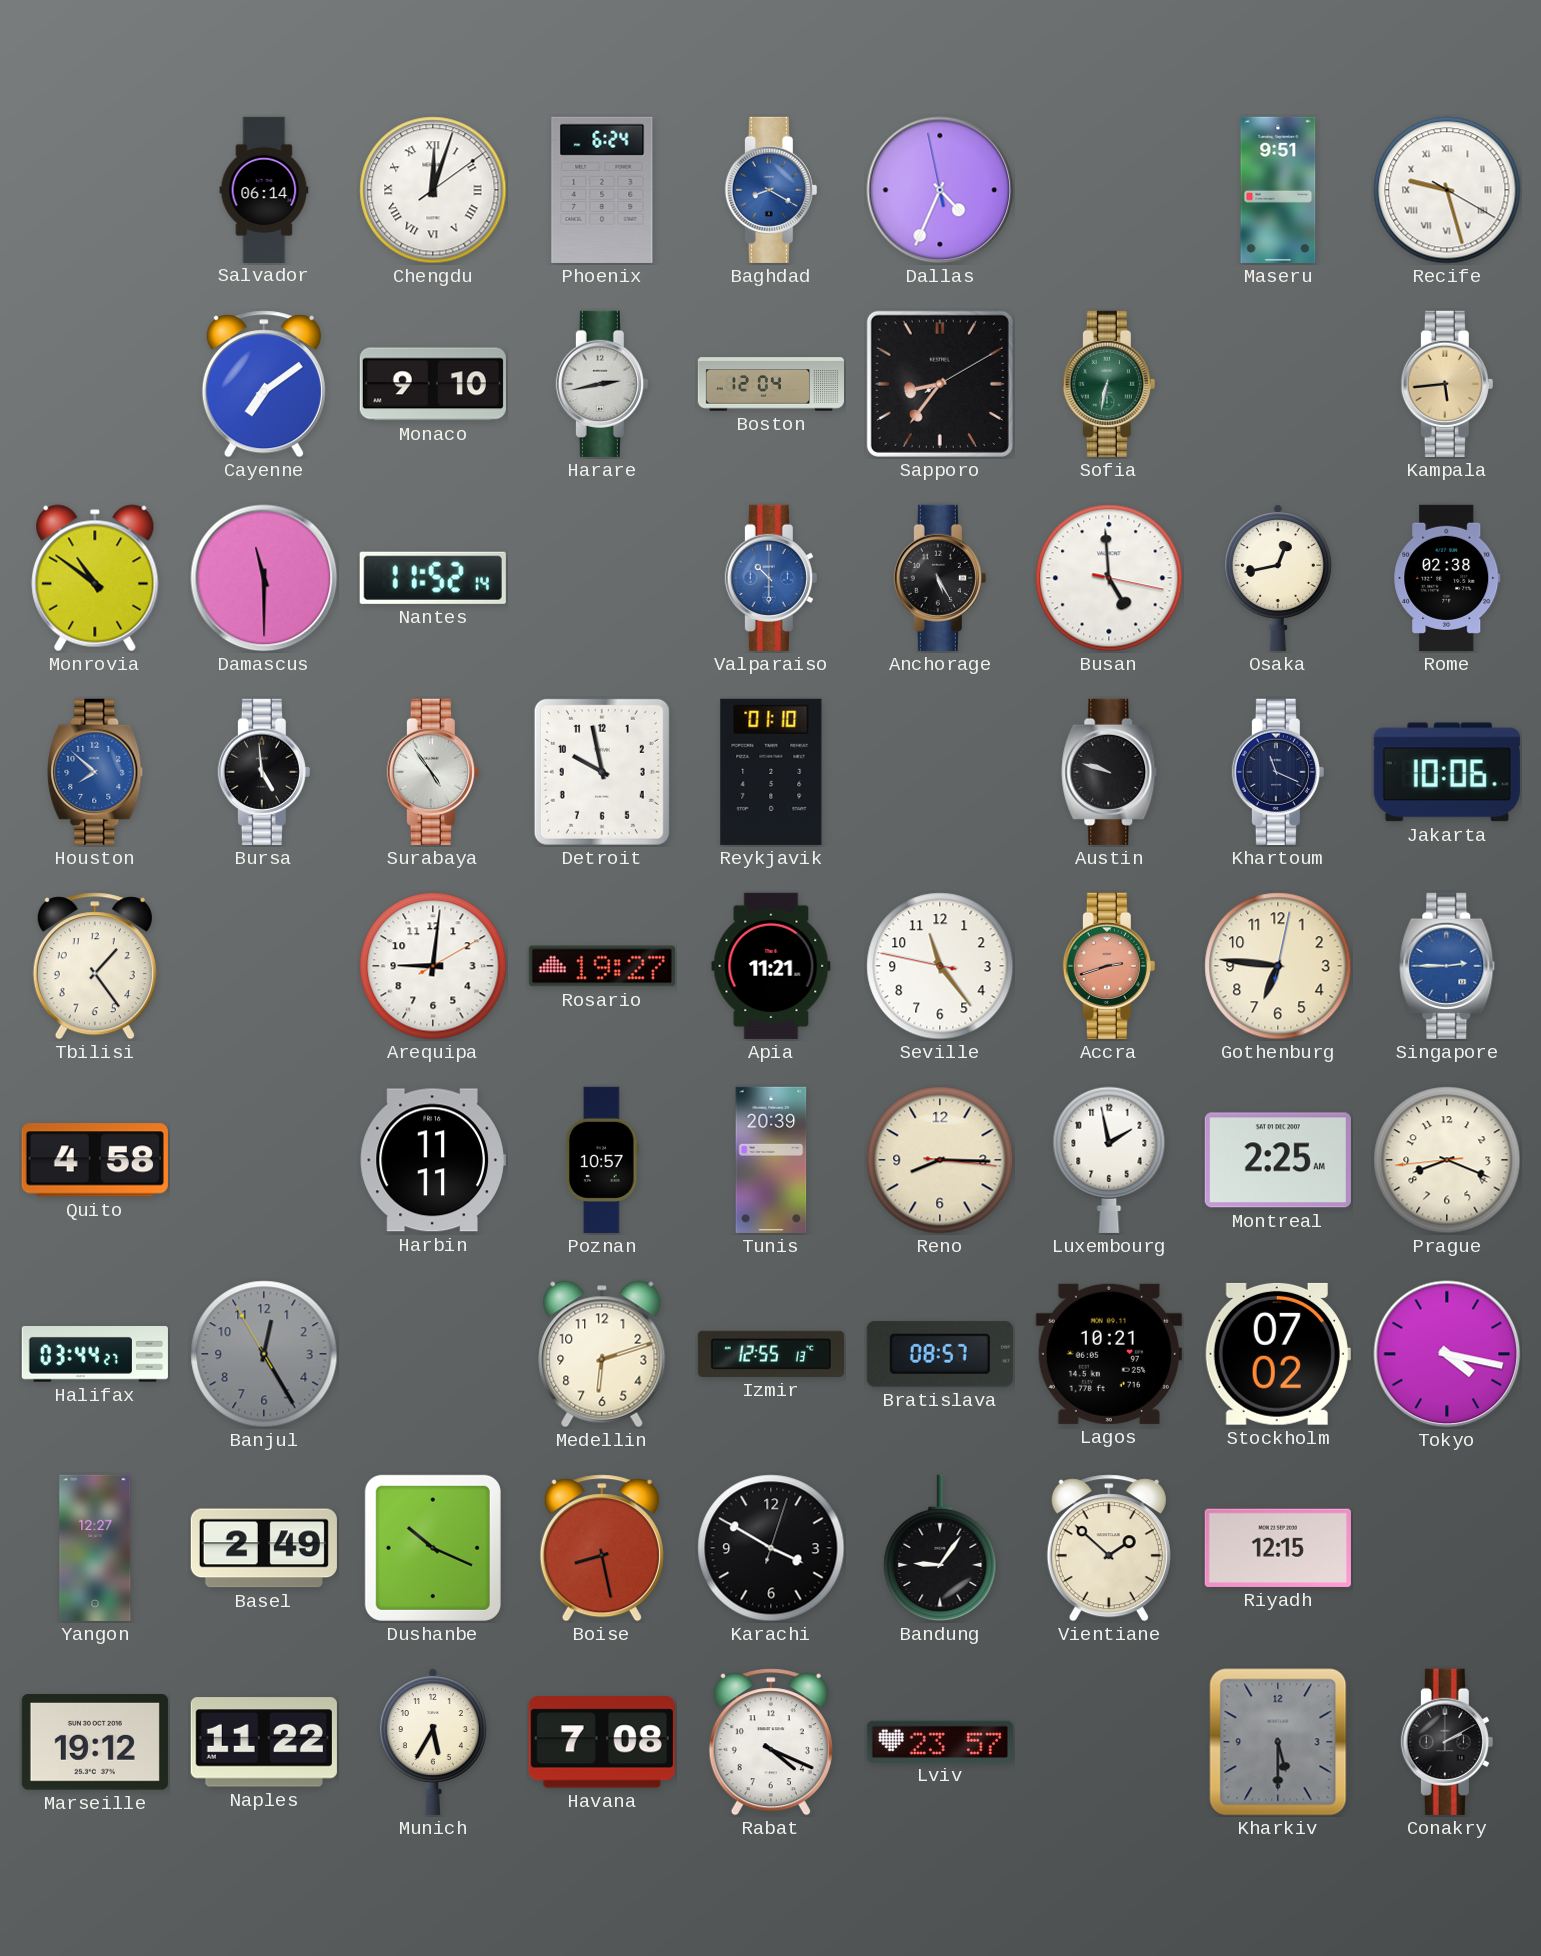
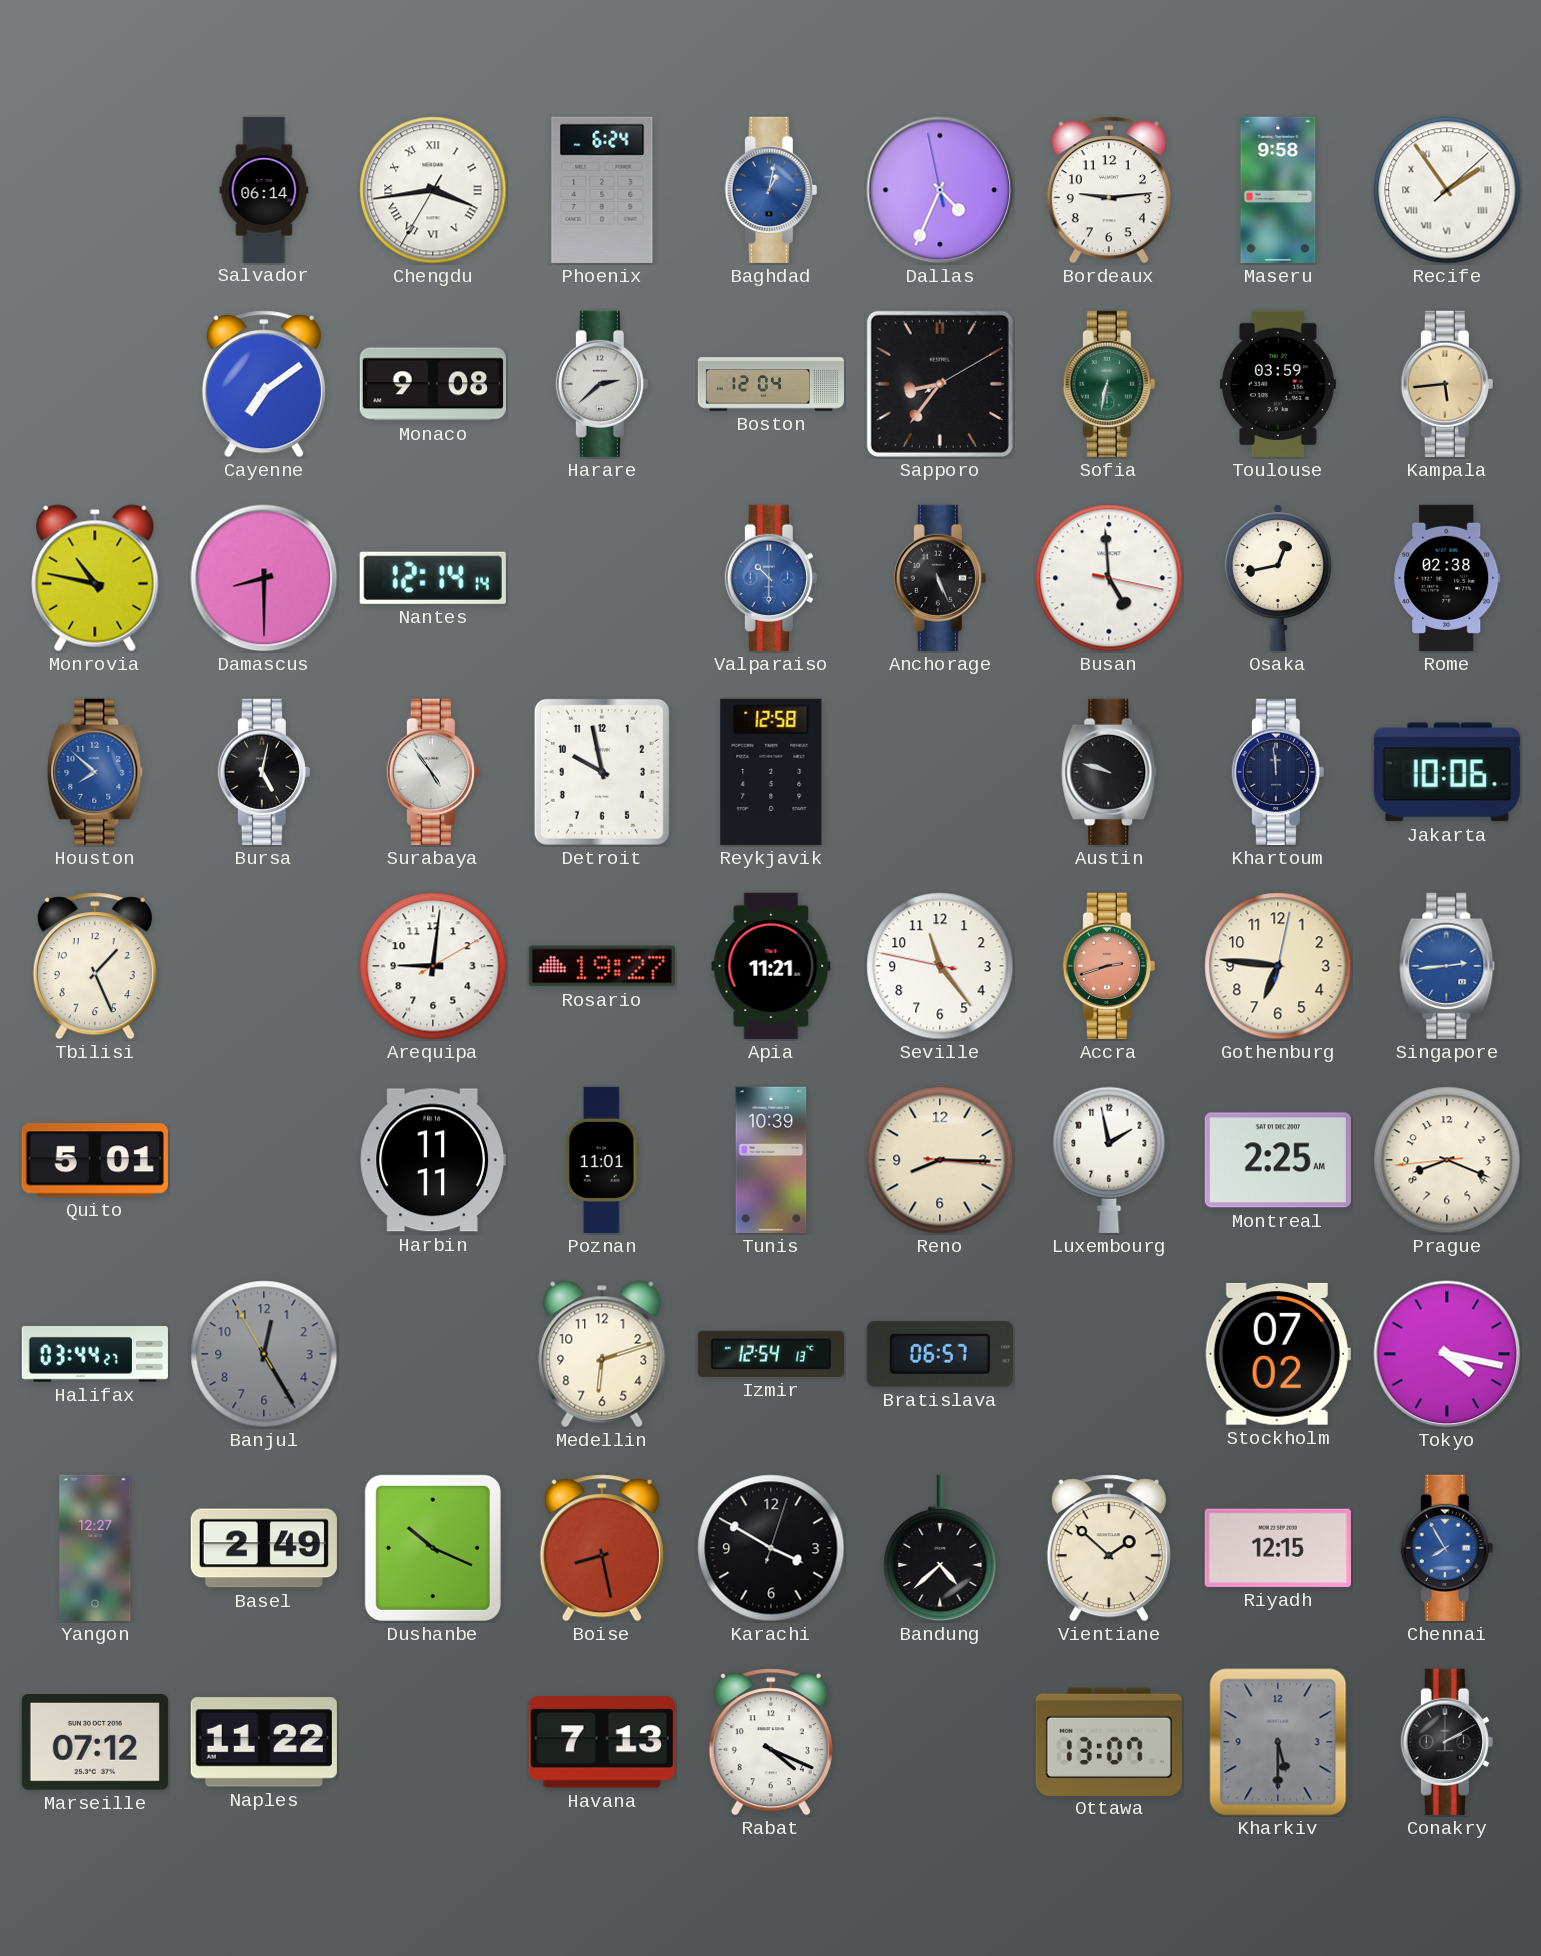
Chengdu: 12:03 -> 3:43 (433, 190)
Baghdad: 8:20 -> 1:02 (771, 190)
Bordeaux: none -> 9:14 (1109, 190)
Maseru: 9:51 -> 9:58 (1278, 190)
Recife: 9:27 -> 1:54 (1447, 190)
Monaco: 9:10 -> 9:08 (433, 384)
Harare: 2:43 -> 2:38 (602, 384)
Toulouse: none -> 03:59 (1278, 384)
Monrovia: 10:51 -> 10:47 (95, 578)
Damascus: 11:30 -> 8:30 (264, 578)
Nantes: 11:52 -> 12:14 (433, 578)
Anchorage: 5:25 -> 5:26 (940, 578)
Bursa: 4:59 -> 5:02 (264, 772)
Reykjavik: 01:10 -> 12:58 (771, 772)
Khartoum: 11:19 -> 11:59 (1278, 772)
Tbilisi: 1:24 -> 1:26 (95, 966)
Singapore: 2:45 -> 2:44 (1447, 966)
Quito: 4:58 -> 5:01 (95, 1160)
Poznan: 10:57 -> 11:01 (602, 1160)
Tunis: 20:39 -> 10:39 (771, 1160)
Izmir: 12:55 -> 12:54 (771, 1354)
Bratislava: 08:57 -> 06:57 (940, 1354)
Lagos: 10:21 -> none (1109, 1354)
Bandung: 9:06 -> 4:38 (940, 1548)
Chennai: none -> 7:55 (1447, 1548)
Marseille: 19:12 -> 07:12 (95, 1743)
Munich: 5:35 -> none (433, 1742)
Havana: 7:08 -> 7:13 (602, 1742)
Lviv: 23:57 -> none (940, 1741)
Ottawa: none -> 13:07 (1109, 1741)
